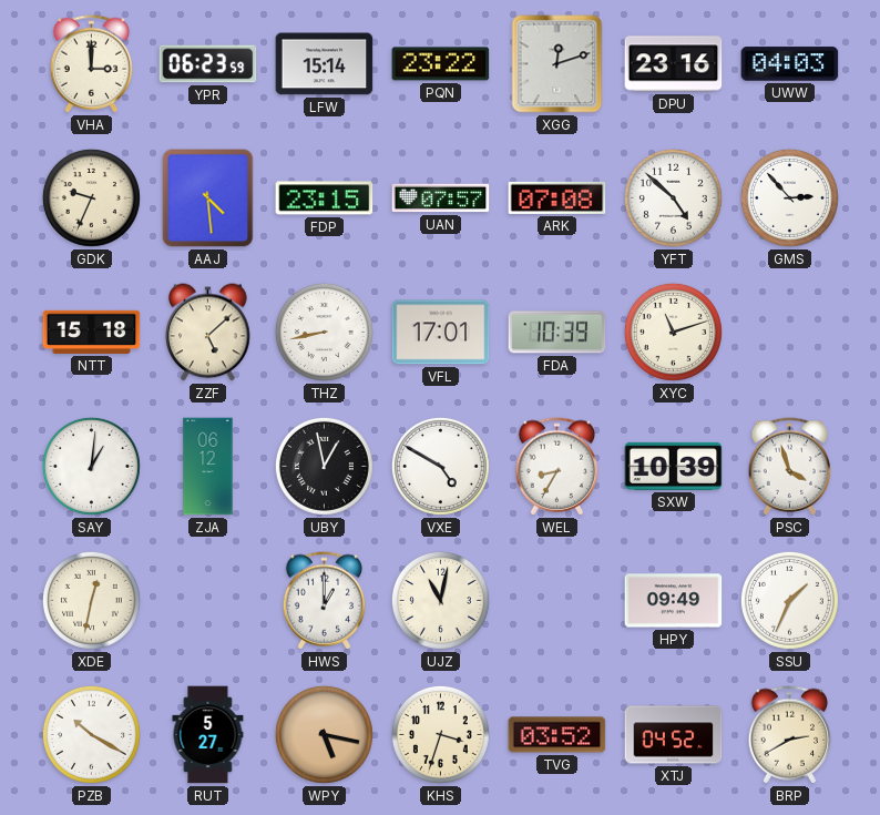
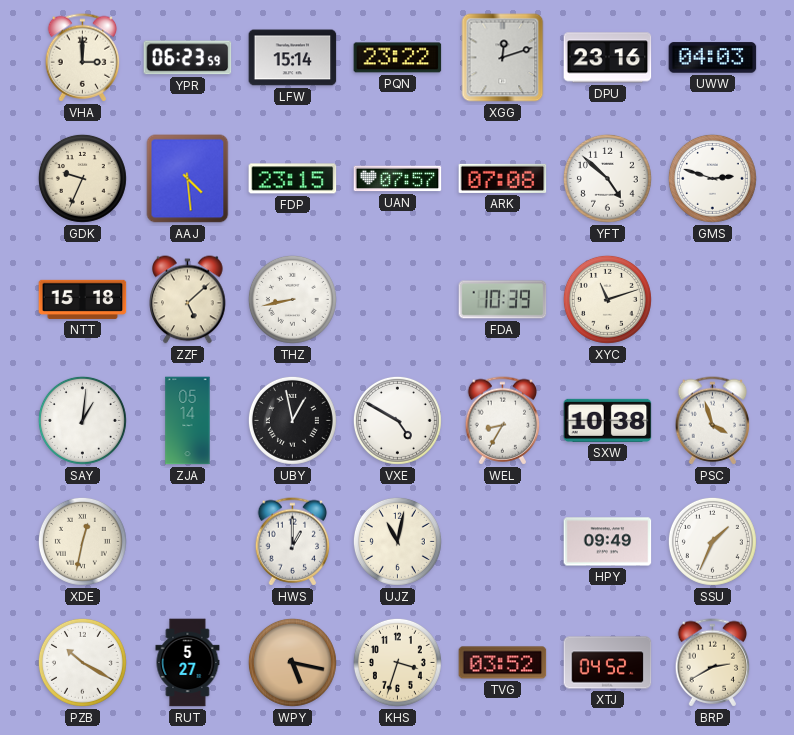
GMS: 2:53 -> 2:48 (712, 178)
VFL: 17:01 -> none (441, 333)
ZJA: 06:12 -> 05:14 (188, 421)
SXW: 10:39 -> 10:38 (608, 420)
